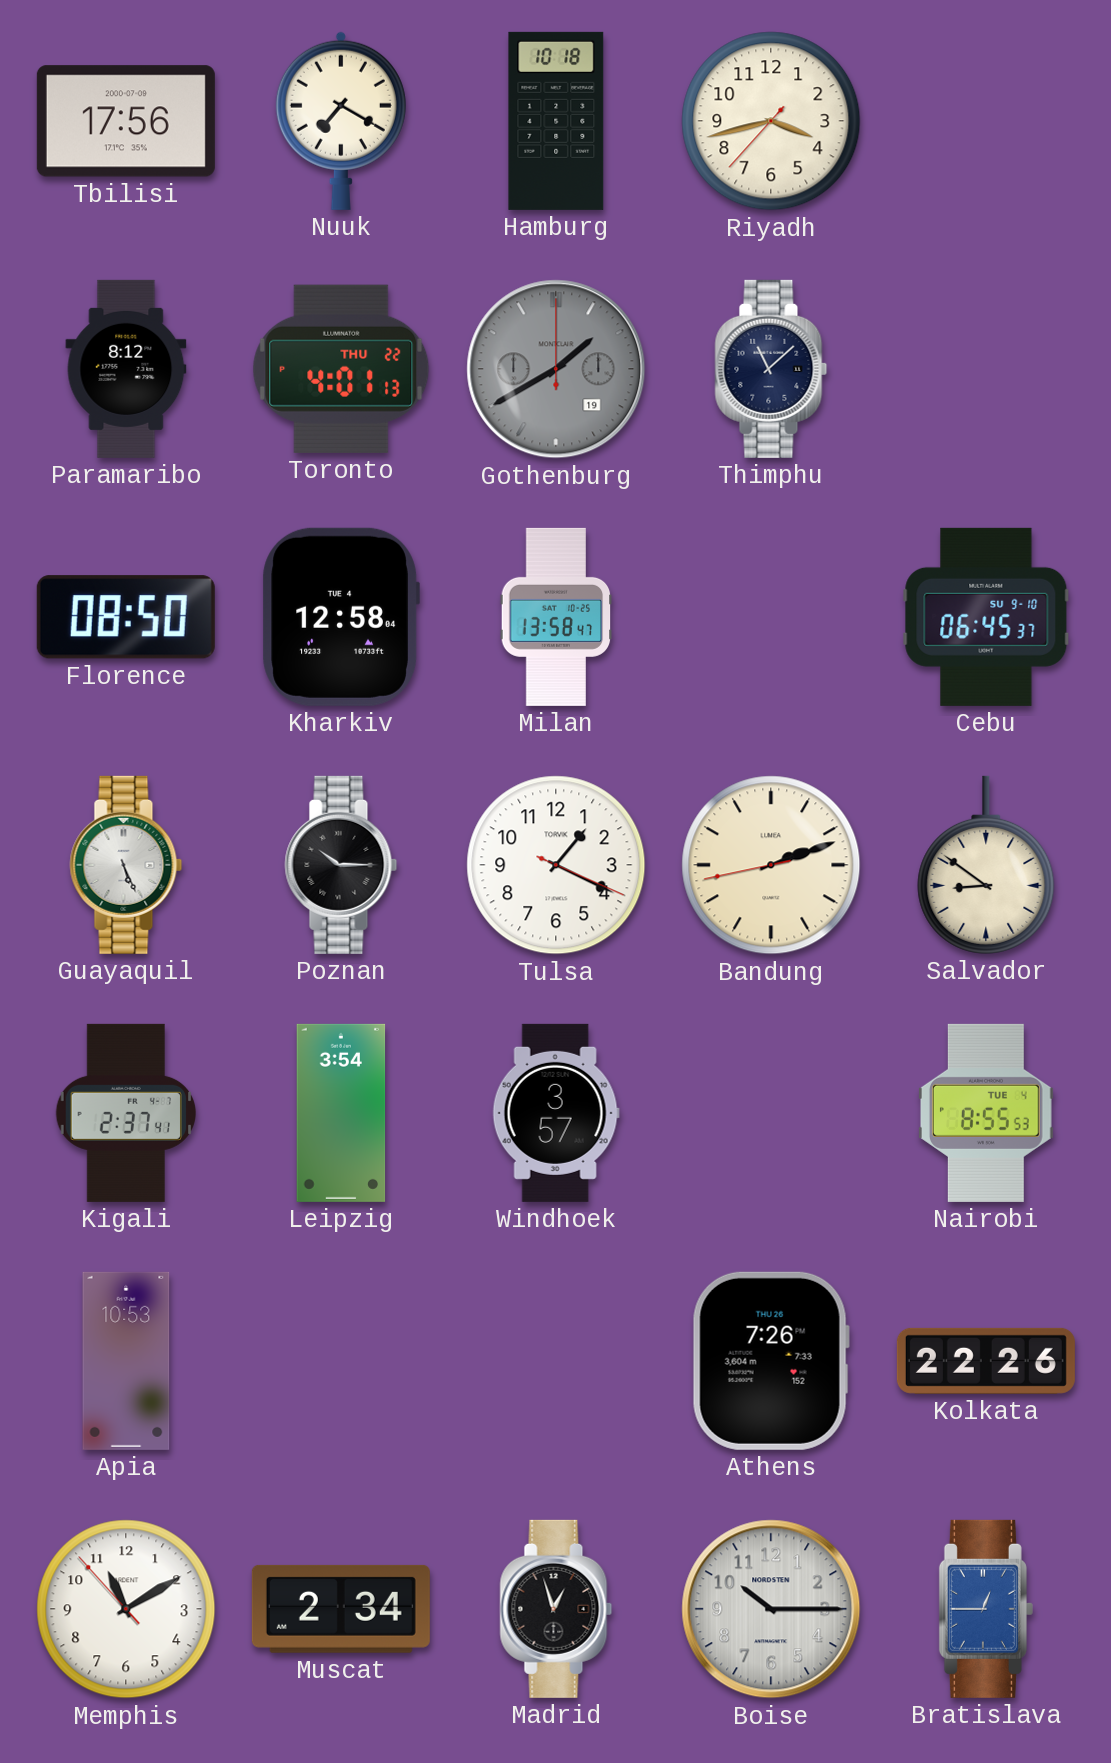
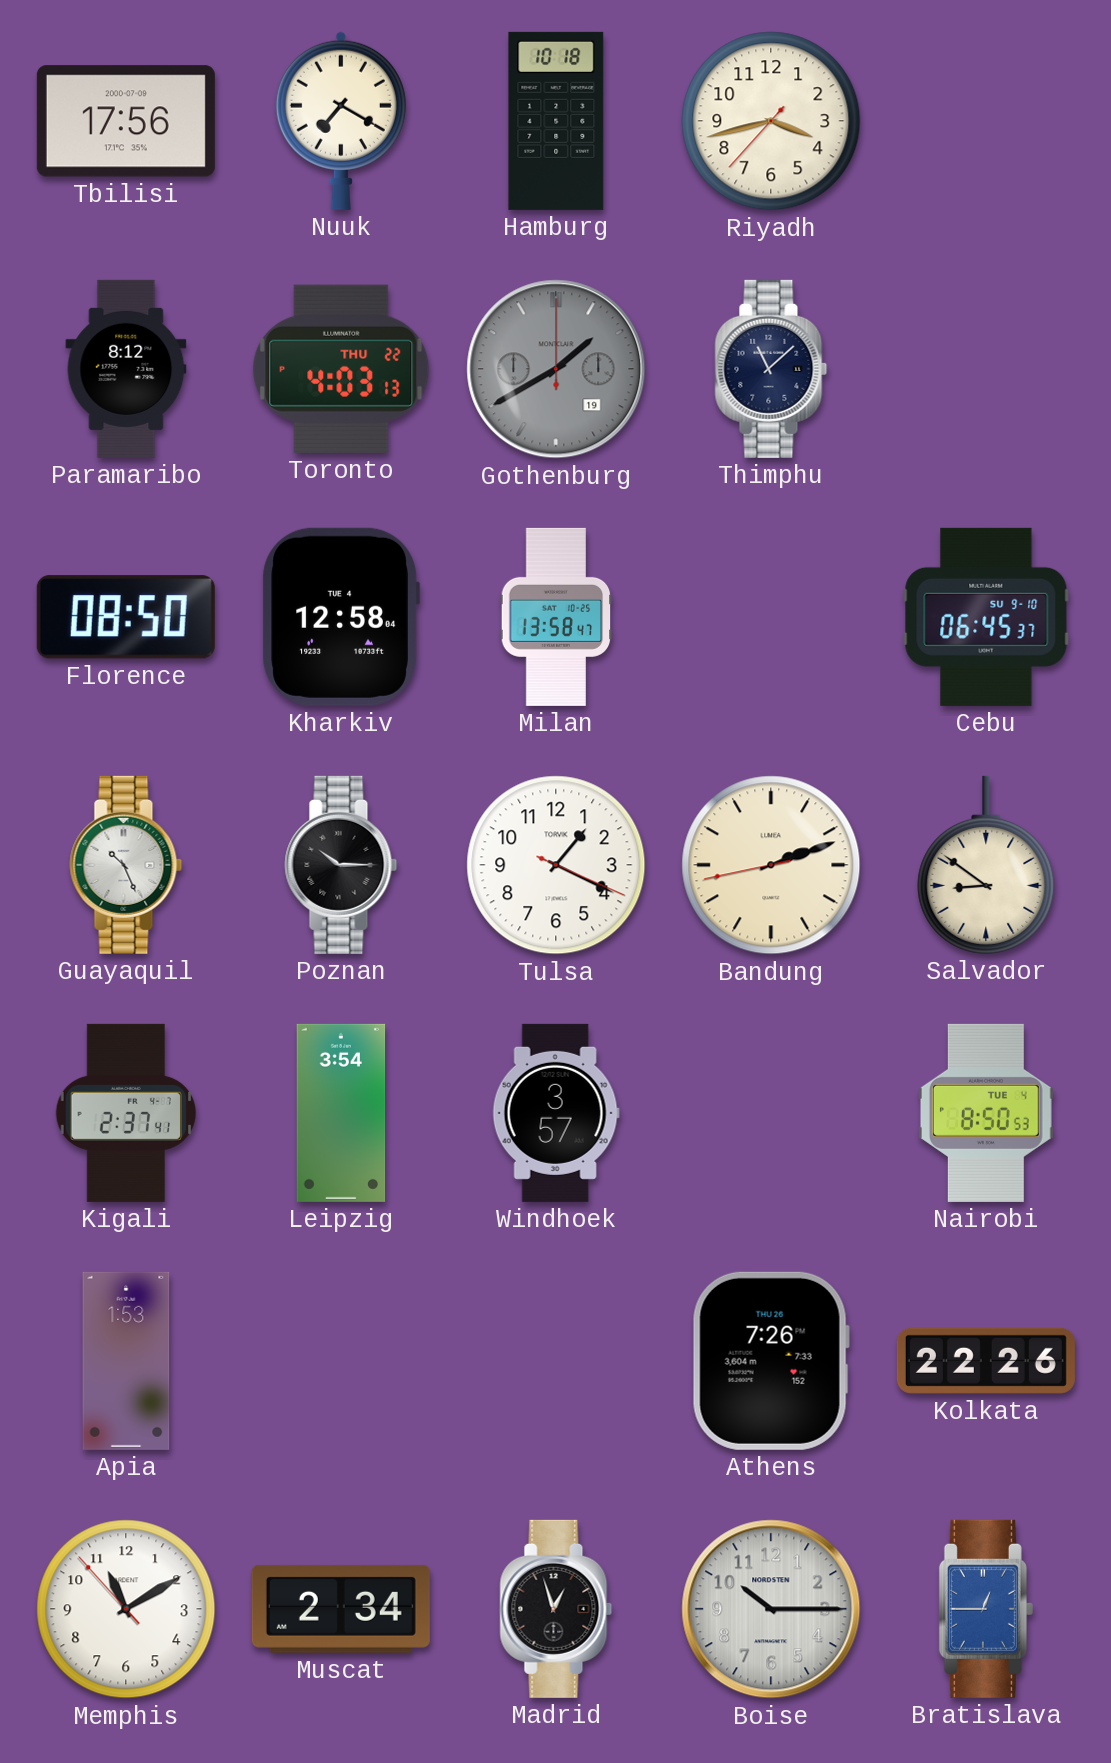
Toronto: 4:01 -> 4:03 (341, 369)
Guayaquil: 5:26 -> 10:26 (126, 865)
Nairobi: 8:55 -> 8:50 (986, 1113)
Apia: 10:53 -> 1:53 (126, 1361)
